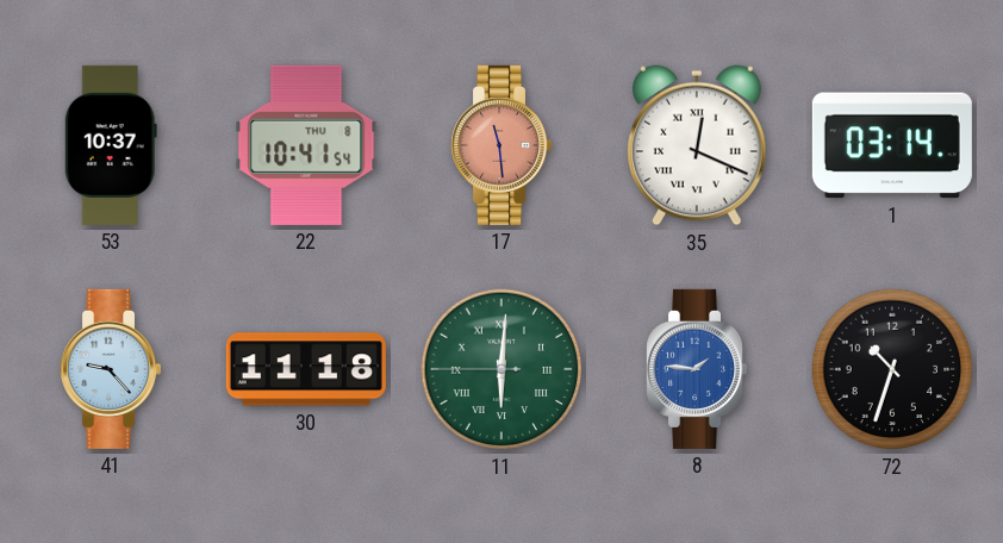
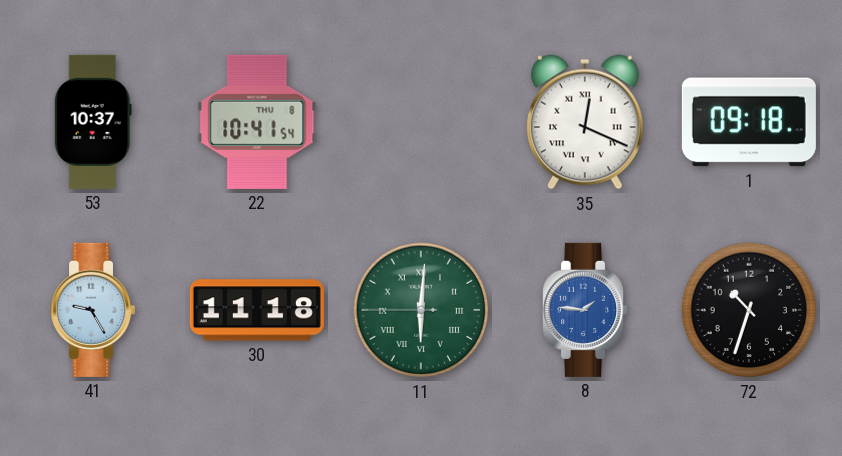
17: 11:29 -> none (502, 145)
1: 03:14 -> 09:18 (749, 122)
41: 9:23 -> 9:25 (93, 310)
